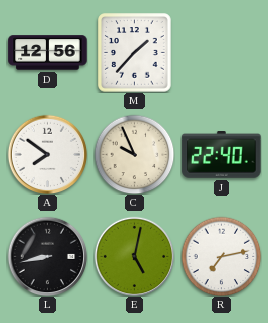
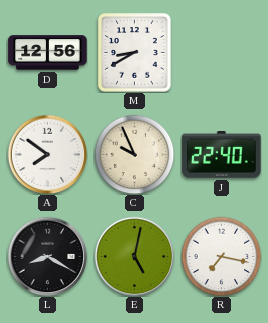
M: 1:37 -> 8:40 (135, 53)
L: 8:43 -> 8:20 (47, 256)
R: 7:13 -> 7:17 (221, 256)
